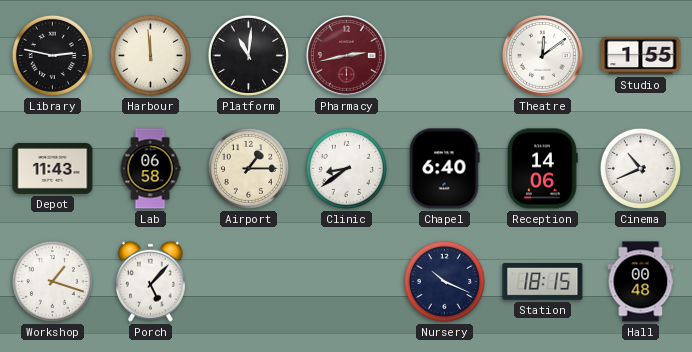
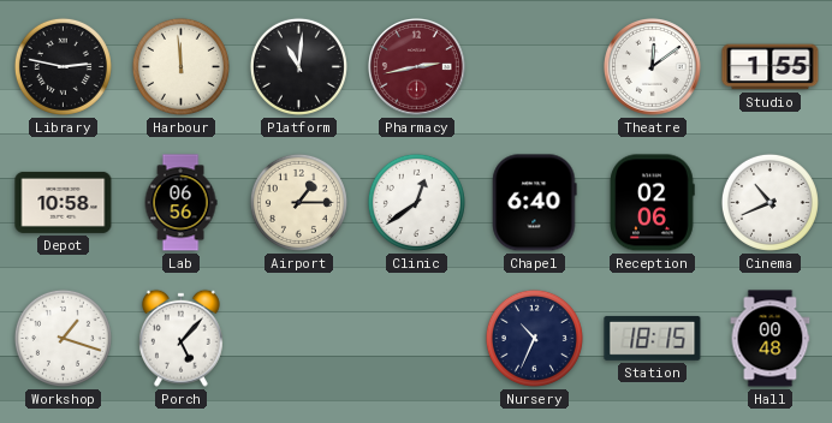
Depot: 11:43 -> 10:58 (64, 202)
Lab: 06:58 -> 06:56 (180, 203)
Clinic: 8:39 -> 12:39 (416, 202)
Reception: 14:06 -> 02:06 (652, 203)
Nursery: 10:19 -> 10:34 (534, 338)
